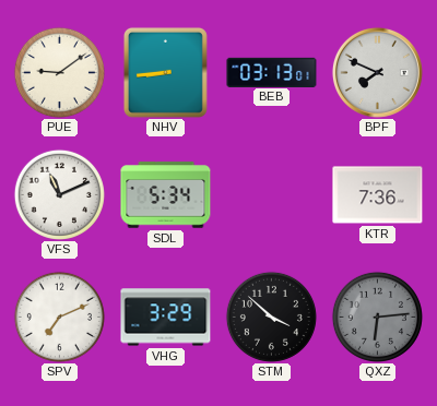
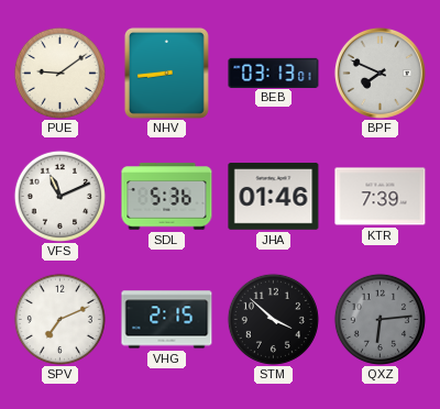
SDL: 5:34 -> 5:36 (167, 197)
JHA: none -> 01:46 (274, 197)
KTR: 7:36 -> 7:39 (381, 197)
VHG: 3:29 -> 2:15 (167, 320)
